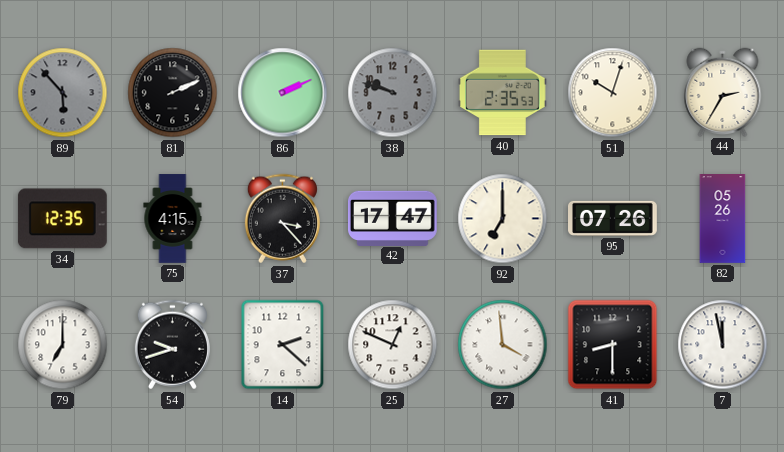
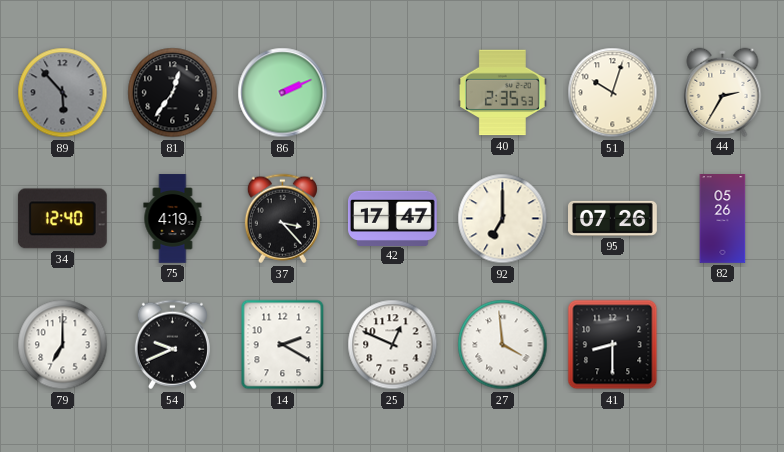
81: 2:11 -> 12:36 (173, 93)
38: 9:48 -> none (393, 93)
34: 12:35 -> 12:40 (62, 219)
75: 4:15 -> 4:19 (173, 219)
54: 9:42 -> 9:41 (172, 345)
14: 2:22 -> 2:20 (283, 345)
7: 11:58 -> none (723, 345)
